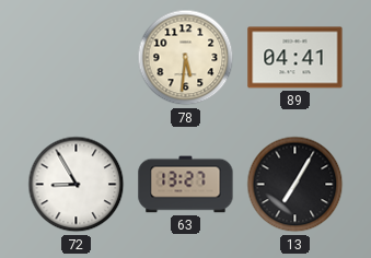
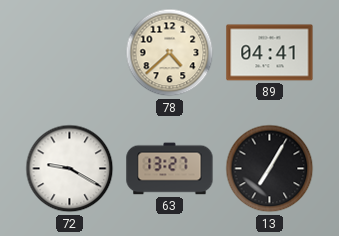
78: 5:31 -> 4:38 (170, 53)
72: 8:55 -> 9:20 (70, 169)
